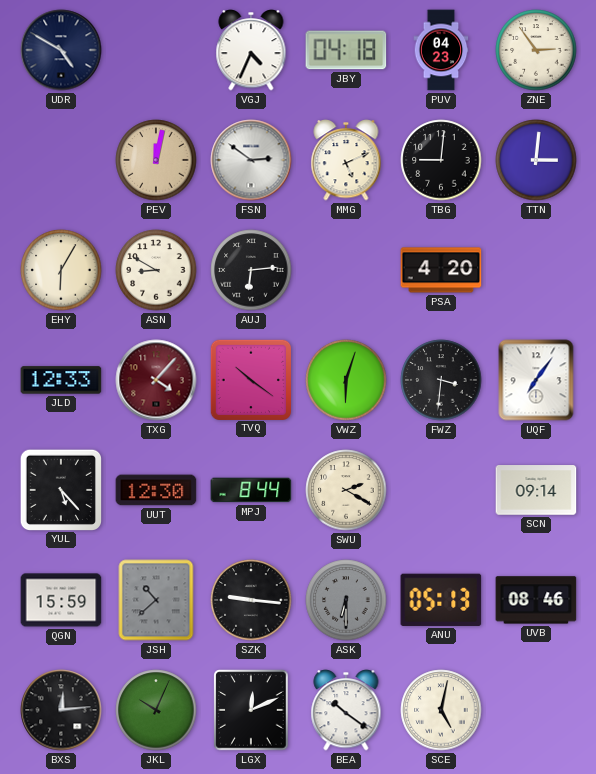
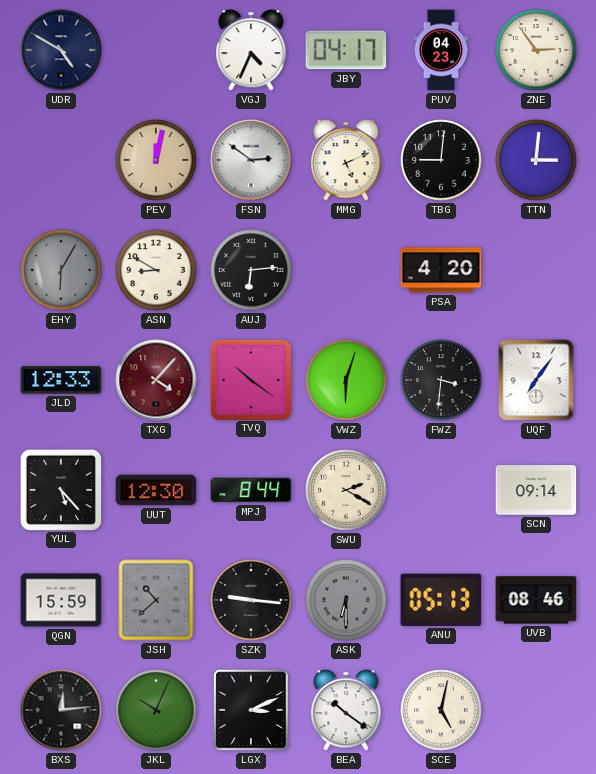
JBY: 04:18 -> 04:17 (346, 50)
EHY dial: cream -> grey (61, 270)
LGX: 12:11 -> 3:11 (251, 710)
